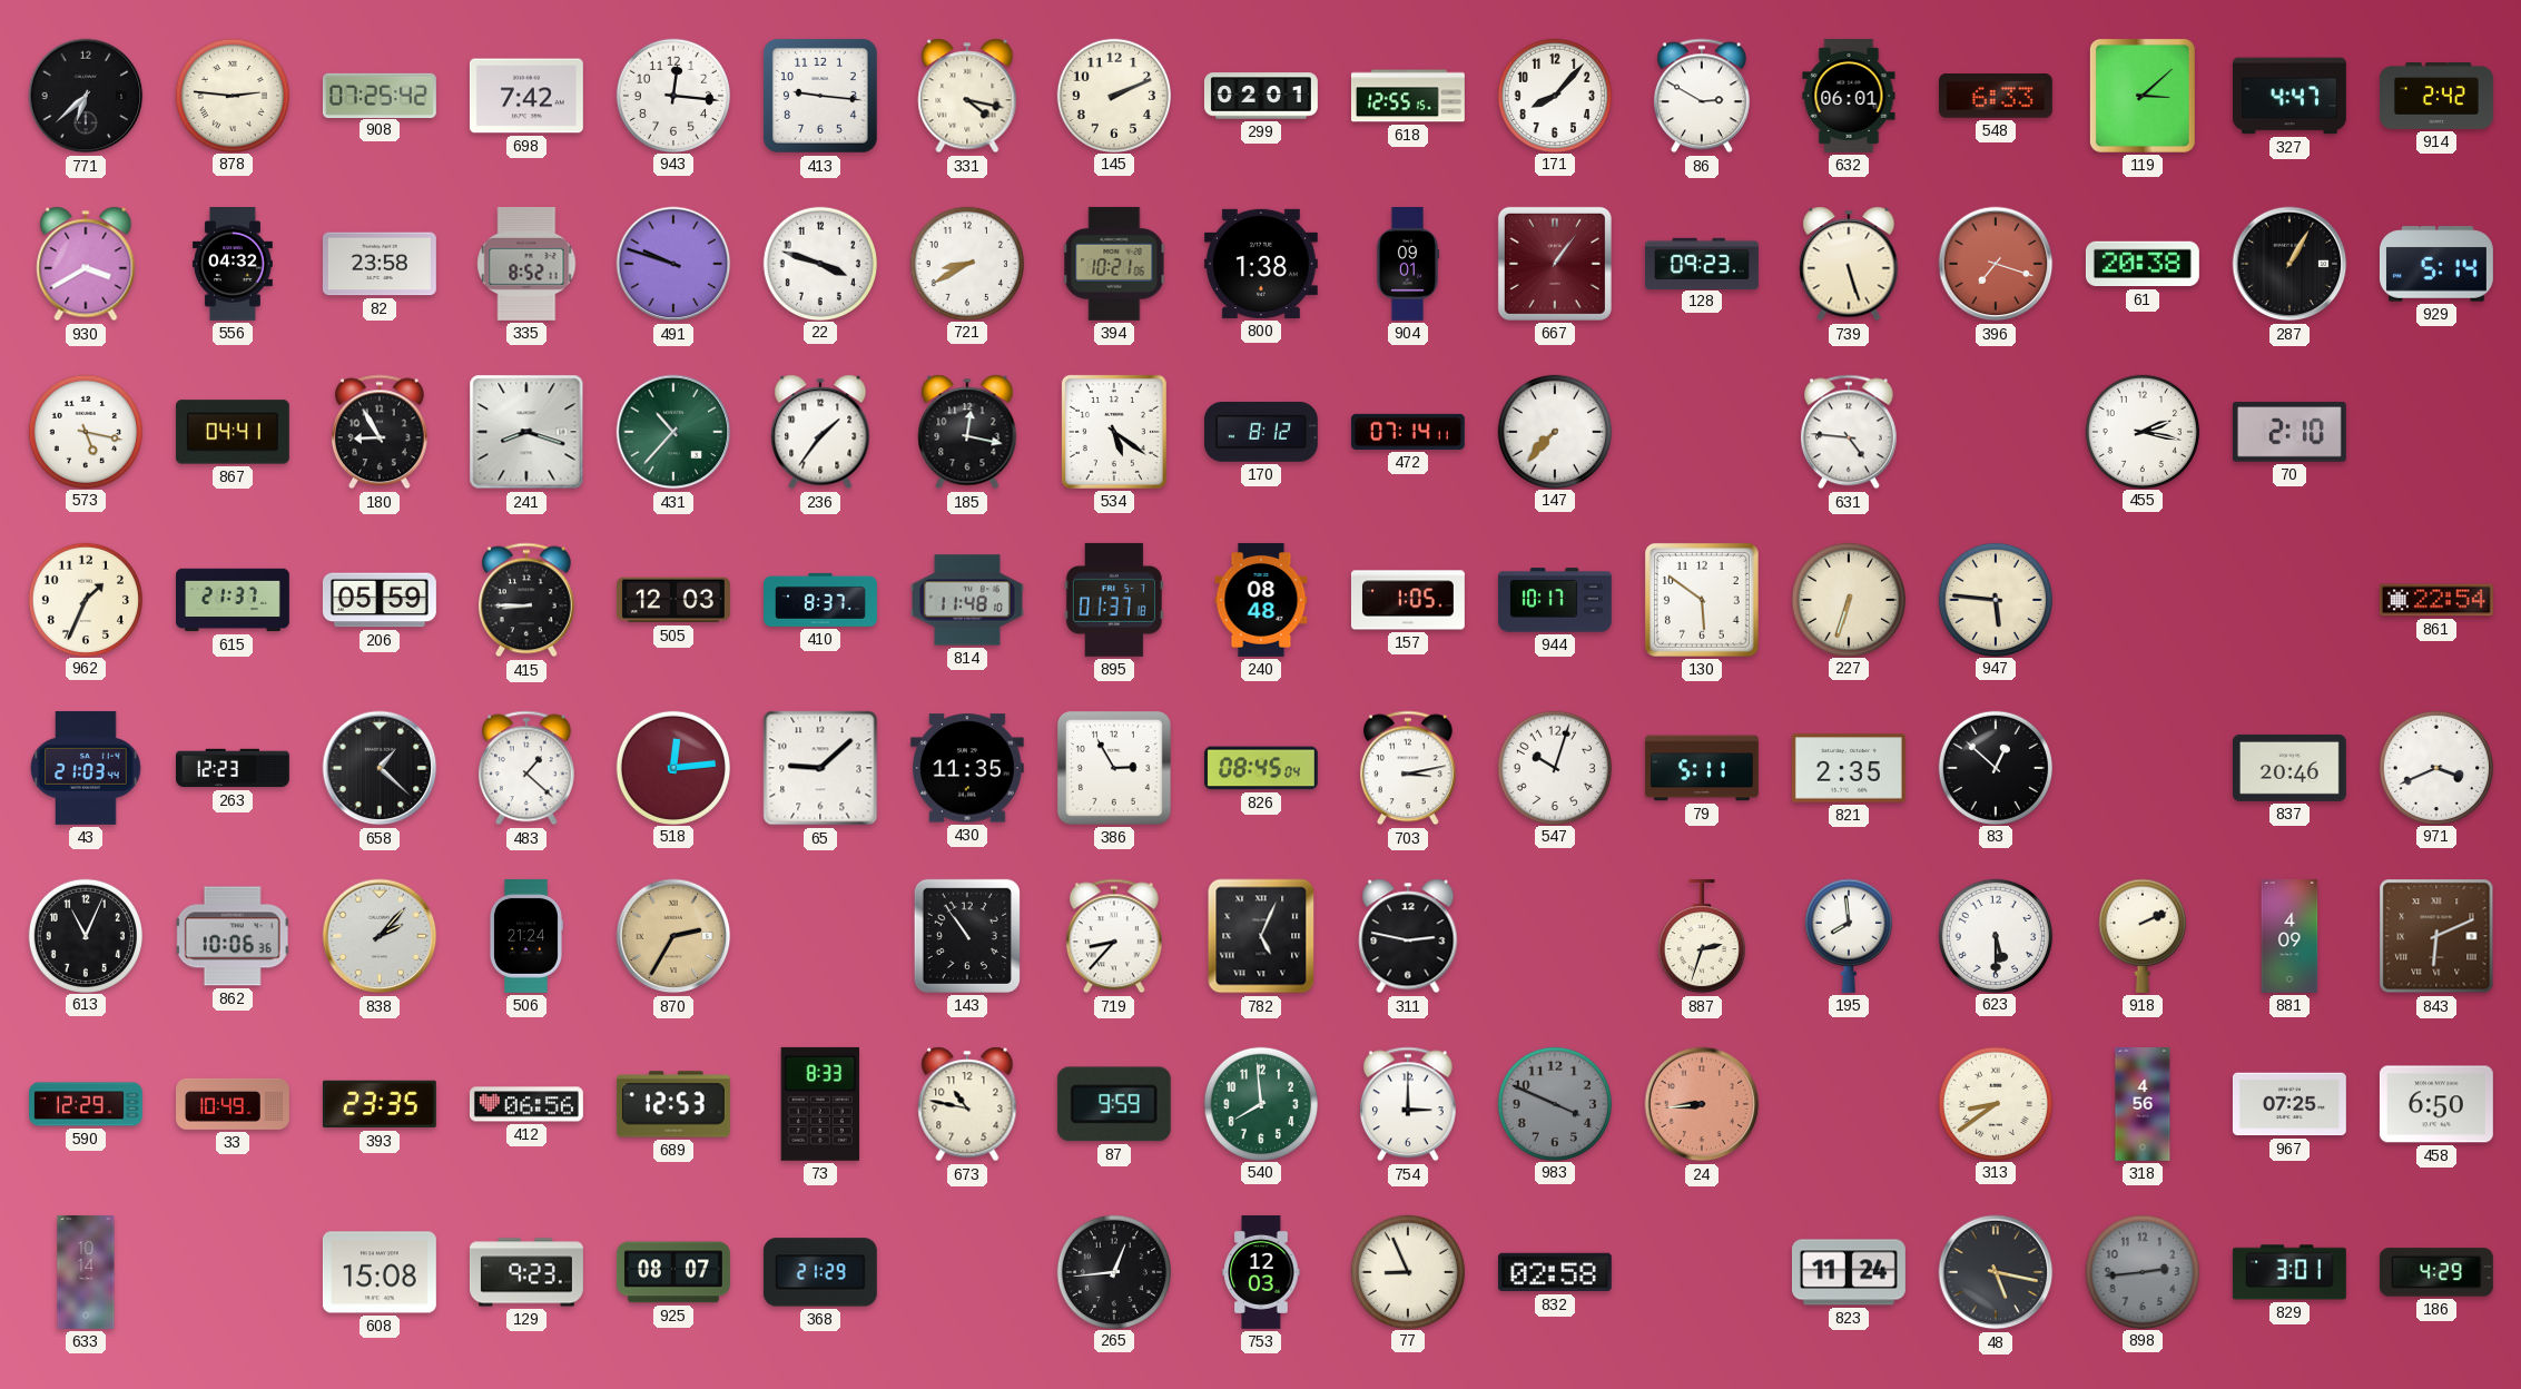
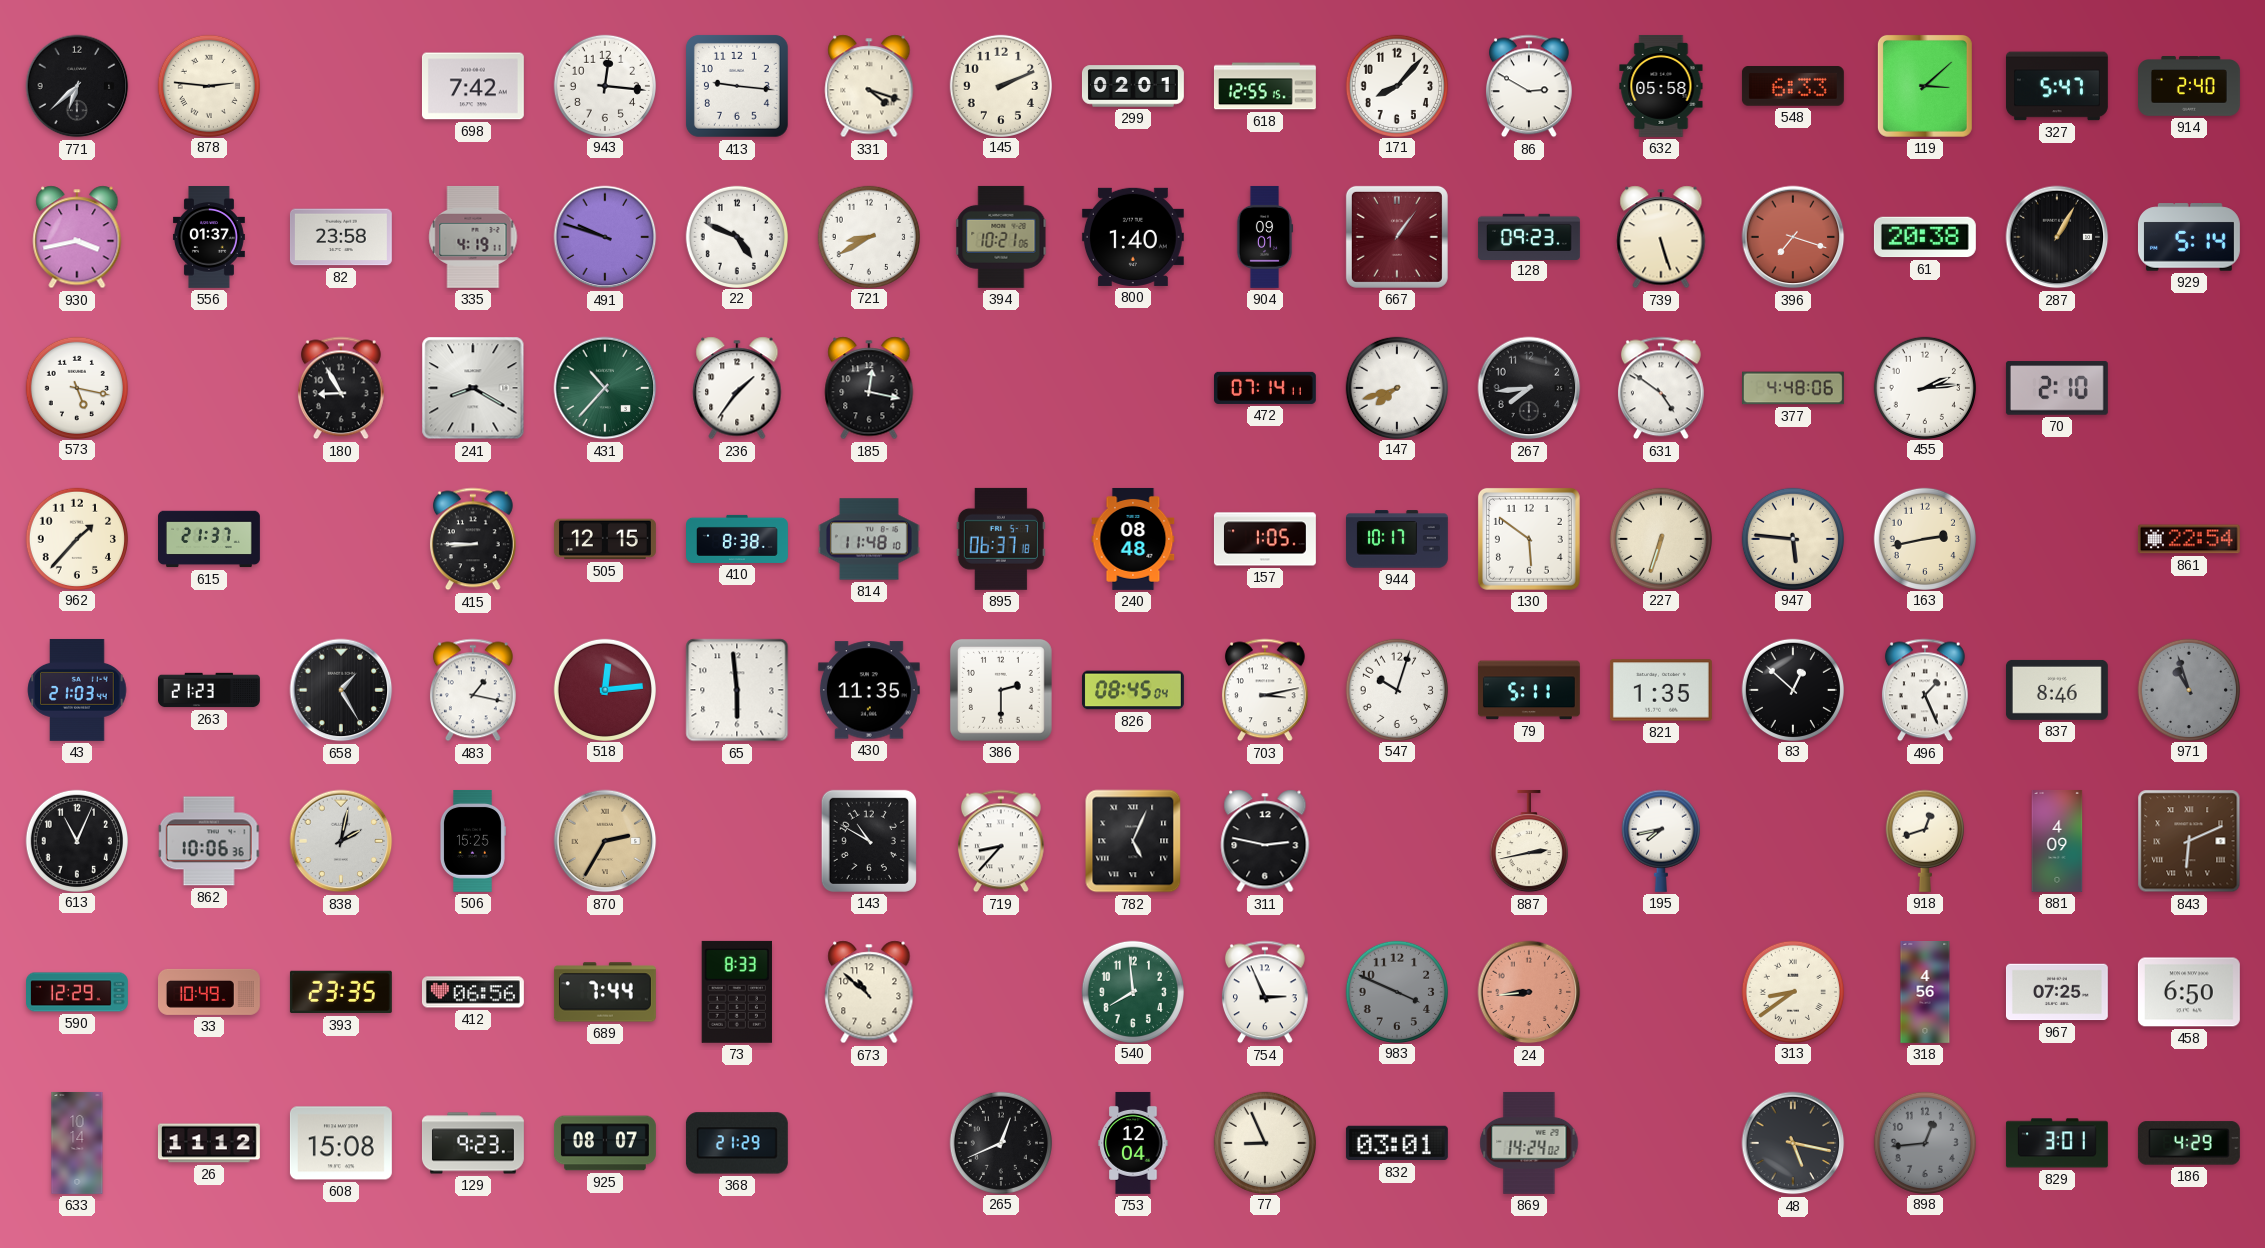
908: 07:25 -> none (380, 95)
331: 4:17 -> 4:18 (869, 86)
632: 06:01 -> 05:58 (1661, 86)
327: 4:47 -> 5:47 (2057, 86)
914: 2:42 -> 2:40 (2190, 87)
930: 3:40 -> 3:43 (77, 237)
556: 04:32 -> 01:37 (209, 238)
335: 8:52 -> 4:19 (473, 237)
22: 3:48 -> 4:49 (736, 236)
800: 1:38 -> 1:40 (1133, 237)
867: 04:41 -> none (233, 432)
241: 8:18 -> 8:20 (473, 388)
534: 5:21 -> none (1114, 432)
170: 8:12 -> none (1261, 432)
147: 7:37 -> 7:42 (1396, 387)
267: none -> 7:44 (1529, 388)
631: 4:46 -> 4:51 (1661, 388)
377: none -> 4:48 (1793, 388)
455: 2:17 -> 2:14 (1924, 387)
962: 1:34 -> 1:37 (76, 538)
206: 05:59 -> none (380, 600)
505: 12:03 -> 12:15 (605, 539)
410: 8:37 -> 8:38 (738, 539)
895: 01:37 -> 06:37 (1001, 539)
163: none -> 2:43 (1924, 538)
263: 12:23 -> 21:23 (210, 690)
658: 1:22 -> 1:25 (341, 690)
483: 1:22 -> 1:17 (473, 690)
65: 9:08 -> 5:59 (737, 690)
386: 2:55 -> 2:30 (1001, 690)
821: 2:35 -> 1:35 (1661, 690)
496: none -> 1:26 (1925, 690)
837: 20:46 -> 8:46 (2057, 690)
971: 3:41 -> 10:57 (2188, 689)
971 dial: white -> grey (2188, 689)
838: 2:07 -> 2:02 (341, 841)
506: 21:24 -> 15:25 (473, 841)
143: 10:54 -> 10:50 (869, 841)
887: 2:33 -> 2:43 (1529, 841)
195: 7:59 -> 7:43 (1661, 841)
623: 5:30 -> none (1995, 935)
918: 2:11 -> 12:42 (1925, 841)
689: 12:53 -> 7:44 (605, 992)
673: 10:47 -> 10:52 (869, 992)
87: 9:59 -> none (1114, 1104)
754: 3:00 -> 2:56 (1265, 992)
26: none -> 11:12 (209, 1143)
265: 12:44 -> 12:41 (1000, 1142)
753: 12:03 -> 12:04 (1133, 1143)
832: 02:58 -> 03:01 (1397, 1143)
869: none -> 14:24 (1529, 1143)
823: 11:24 -> none (1849, 1272)
898: 2:44 -> 12:44 (1924, 1142)
